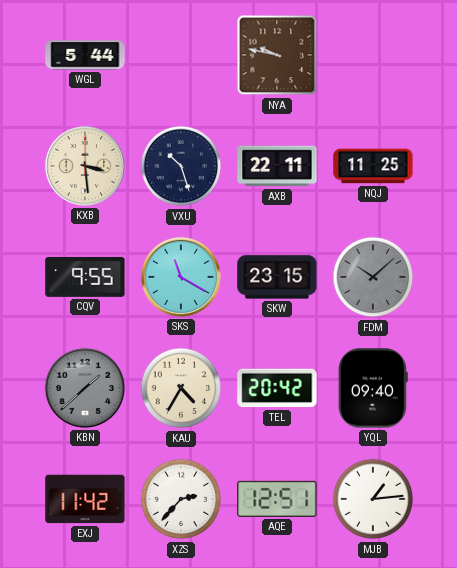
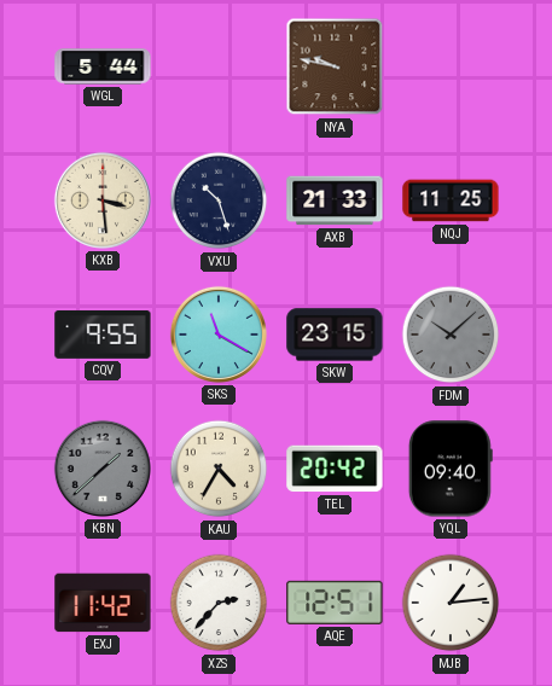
AXB: 22:11 -> 21:33 (335, 200)
